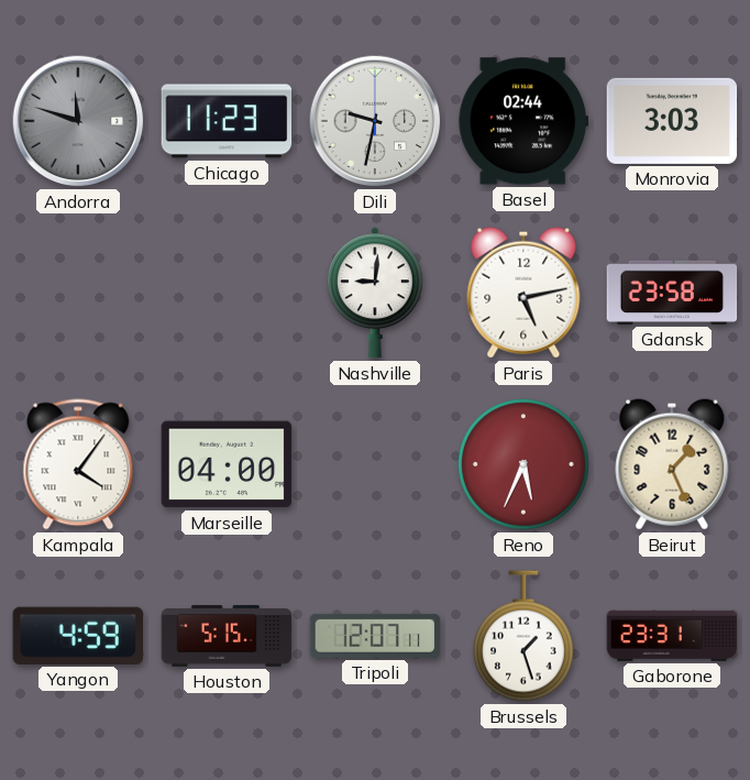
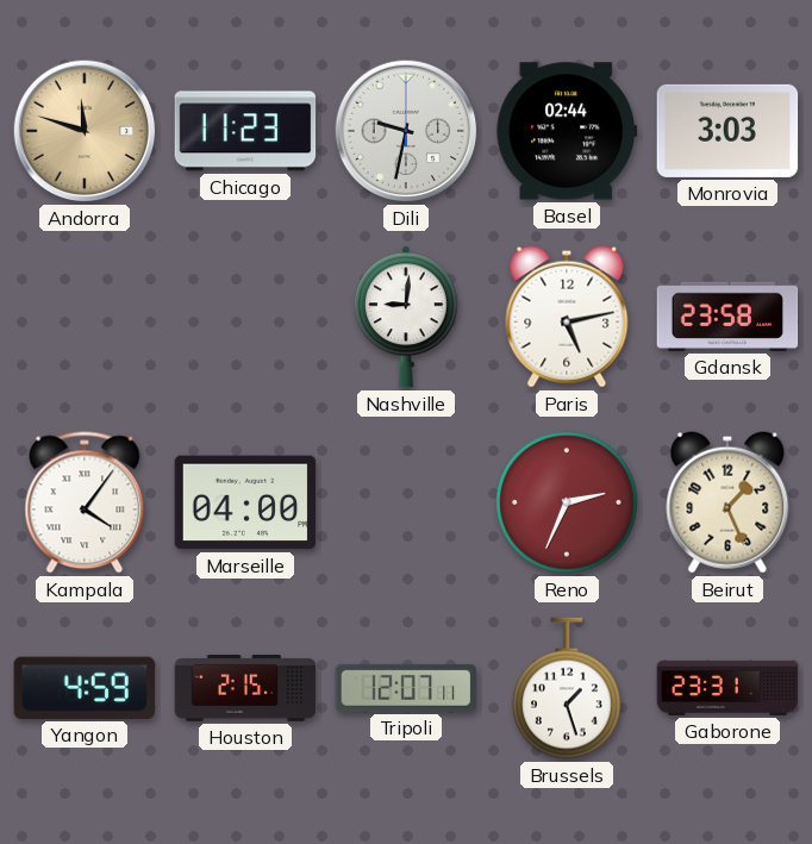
Andorra dial: grey -> champagne (85, 131)
Reno: 5:34 -> 2:34 (568, 504)
Houston: 5:15 -> 2:15 (245, 689)
